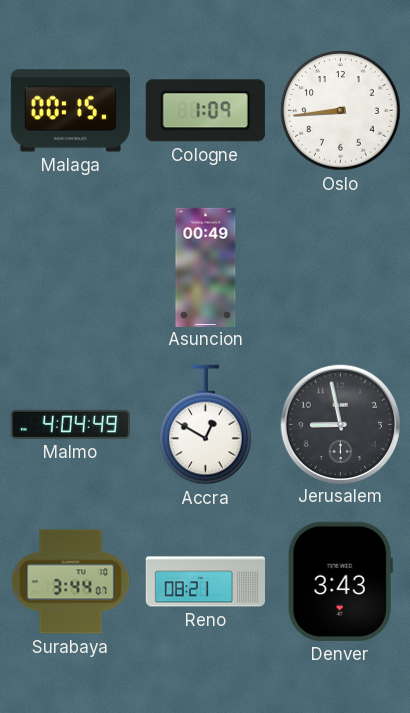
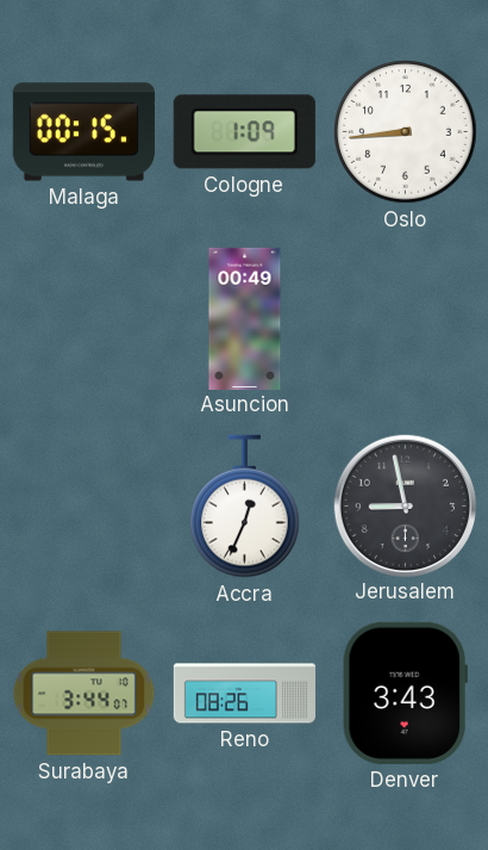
Malmo: 4:04 -> none (70, 424)
Accra: 12:50 -> 12:34 (245, 507)
Reno: 08:21 -> 08:26 (244, 694)
